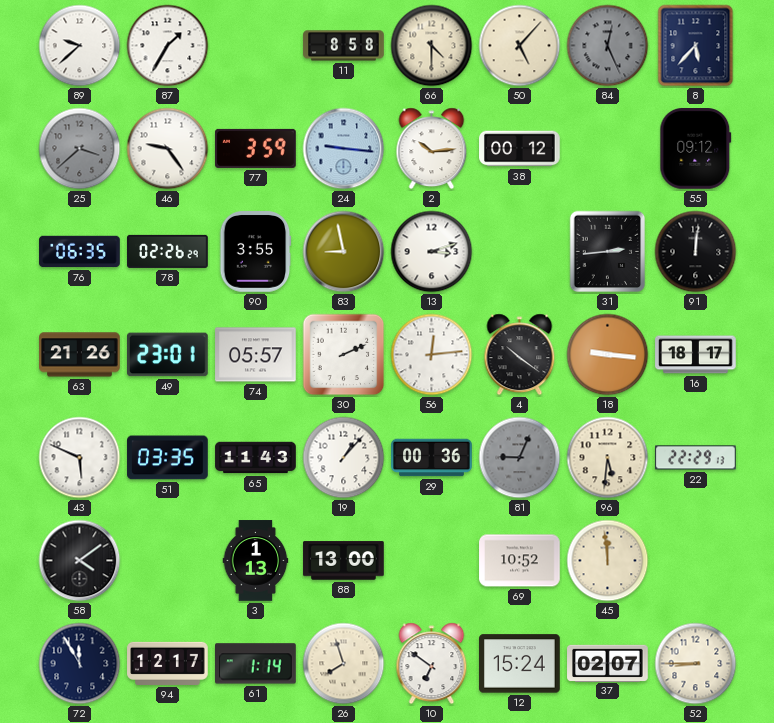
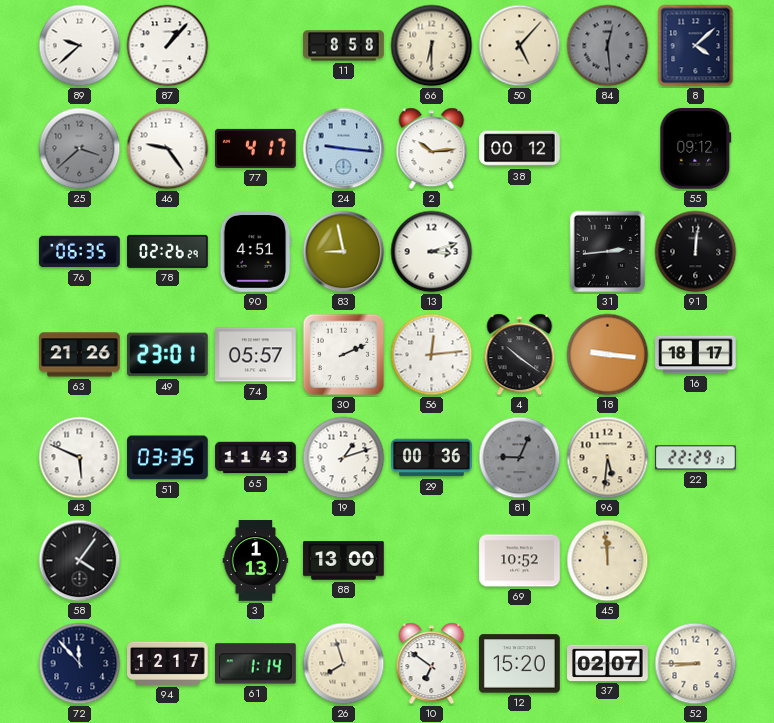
87: 1:35 -> 1:07 (168, 46)
66: 4:30 -> 6:30 (432, 46)
84: 12:26 -> 12:29 (608, 46)
8: 5:37 -> 4:08 (696, 46)
77: 3:59 -> 4:17 (256, 148)
90: 3:55 -> 4:51 (255, 252)
19: 1:07 -> 1:12 (344, 458)
58: 4:09 -> 4:06 (80, 561)
72: 11:55 -> 11:53 (80, 664)
12: 15:24 -> 15:20 (520, 664)
